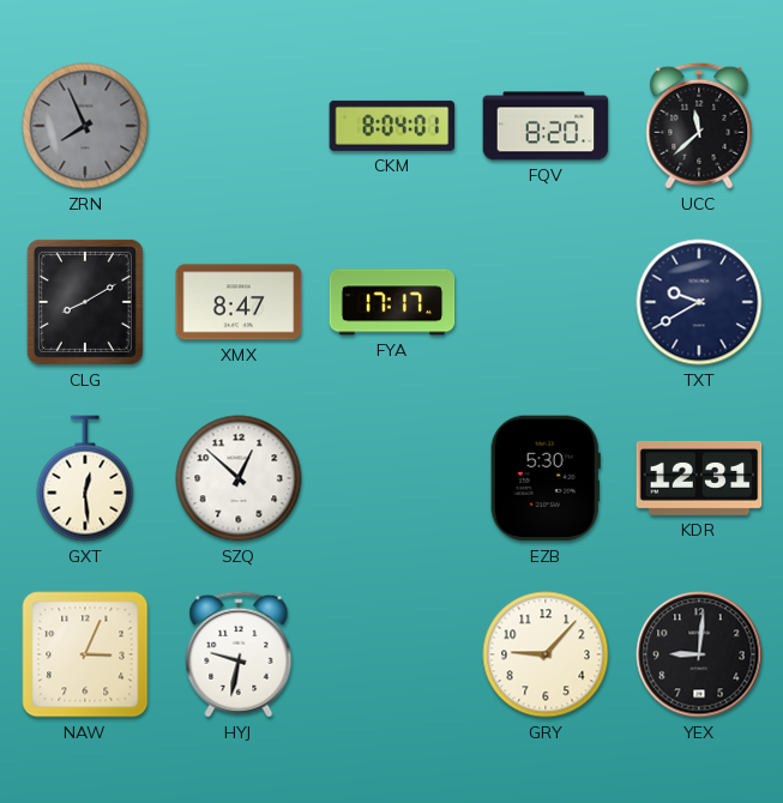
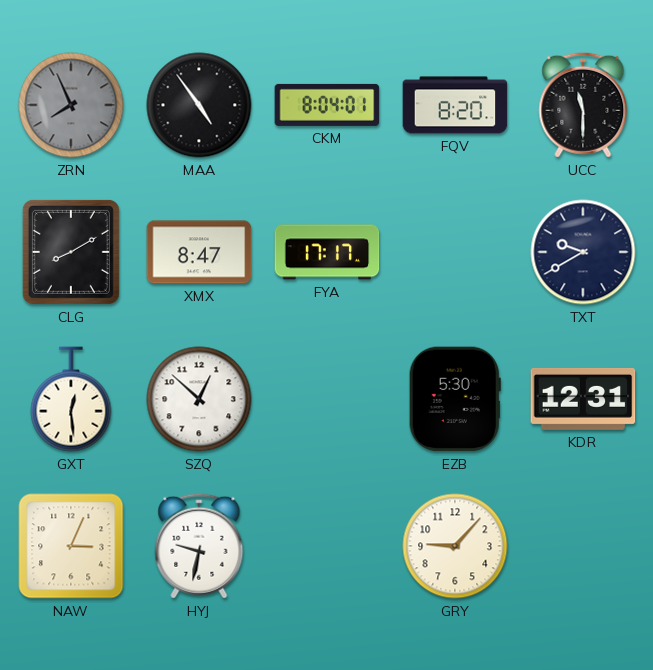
MAA: none -> 4:54 (199, 105)
UCC: 11:38 -> 11:30 (583, 105)
YEX: 9:01 -> none (699, 654)
